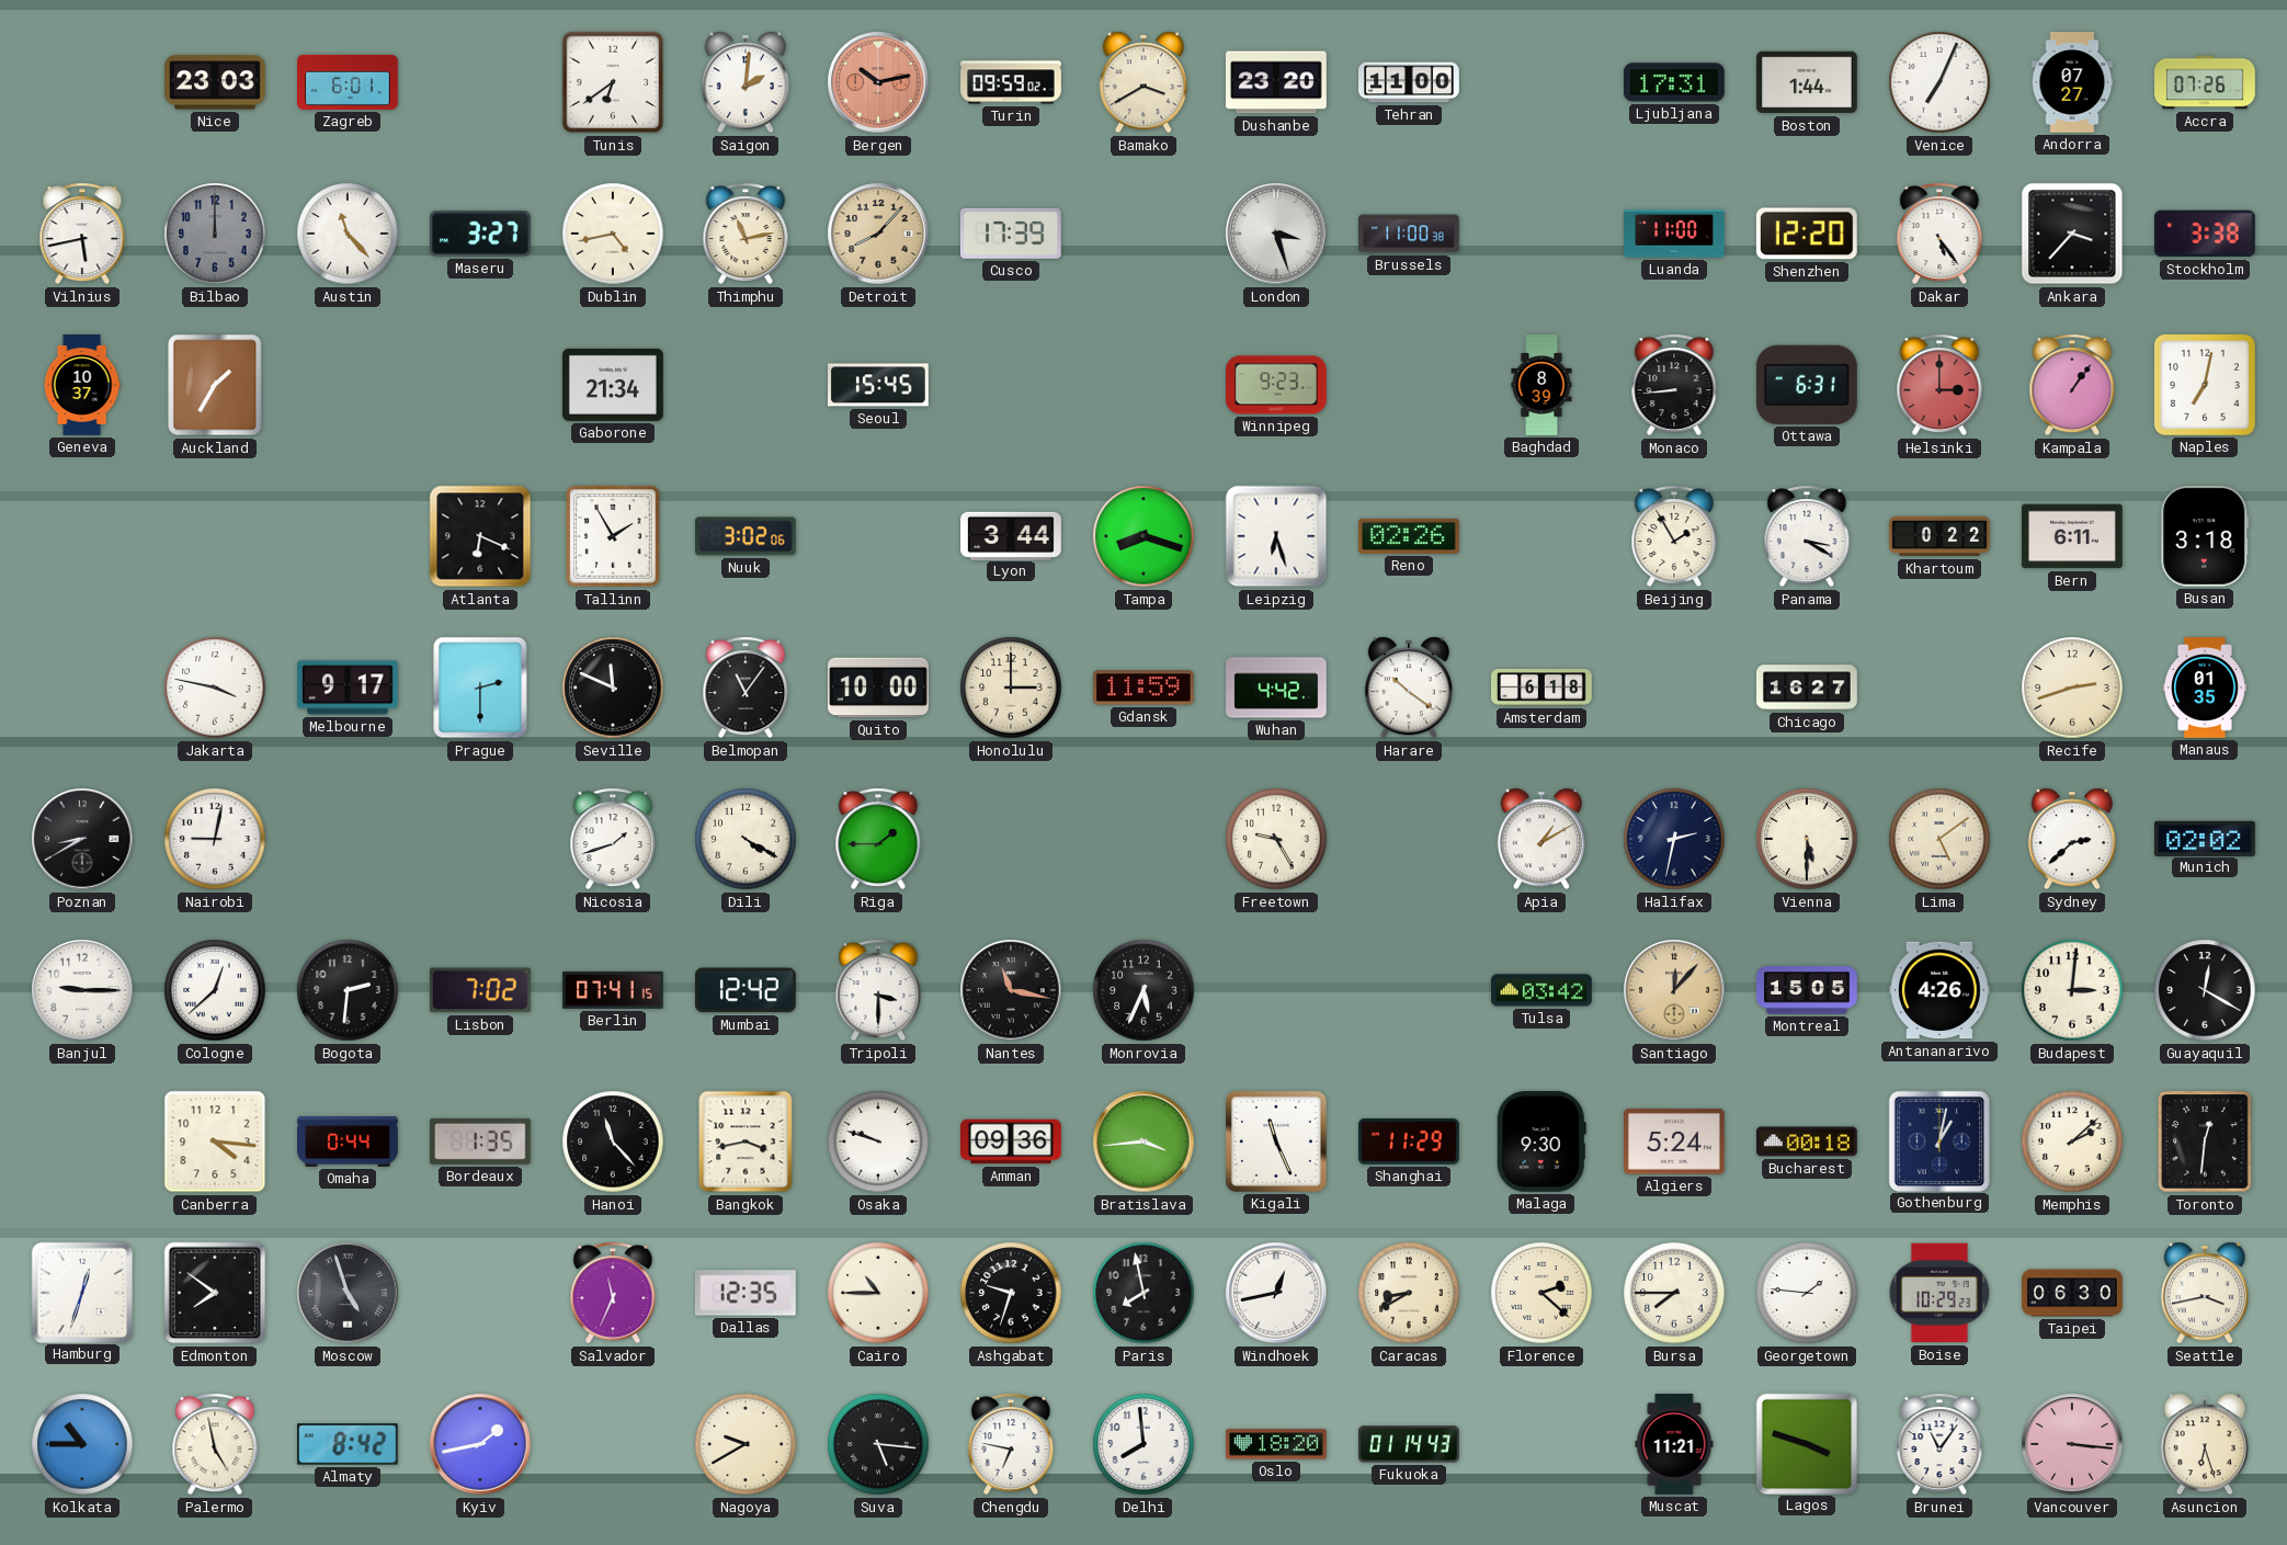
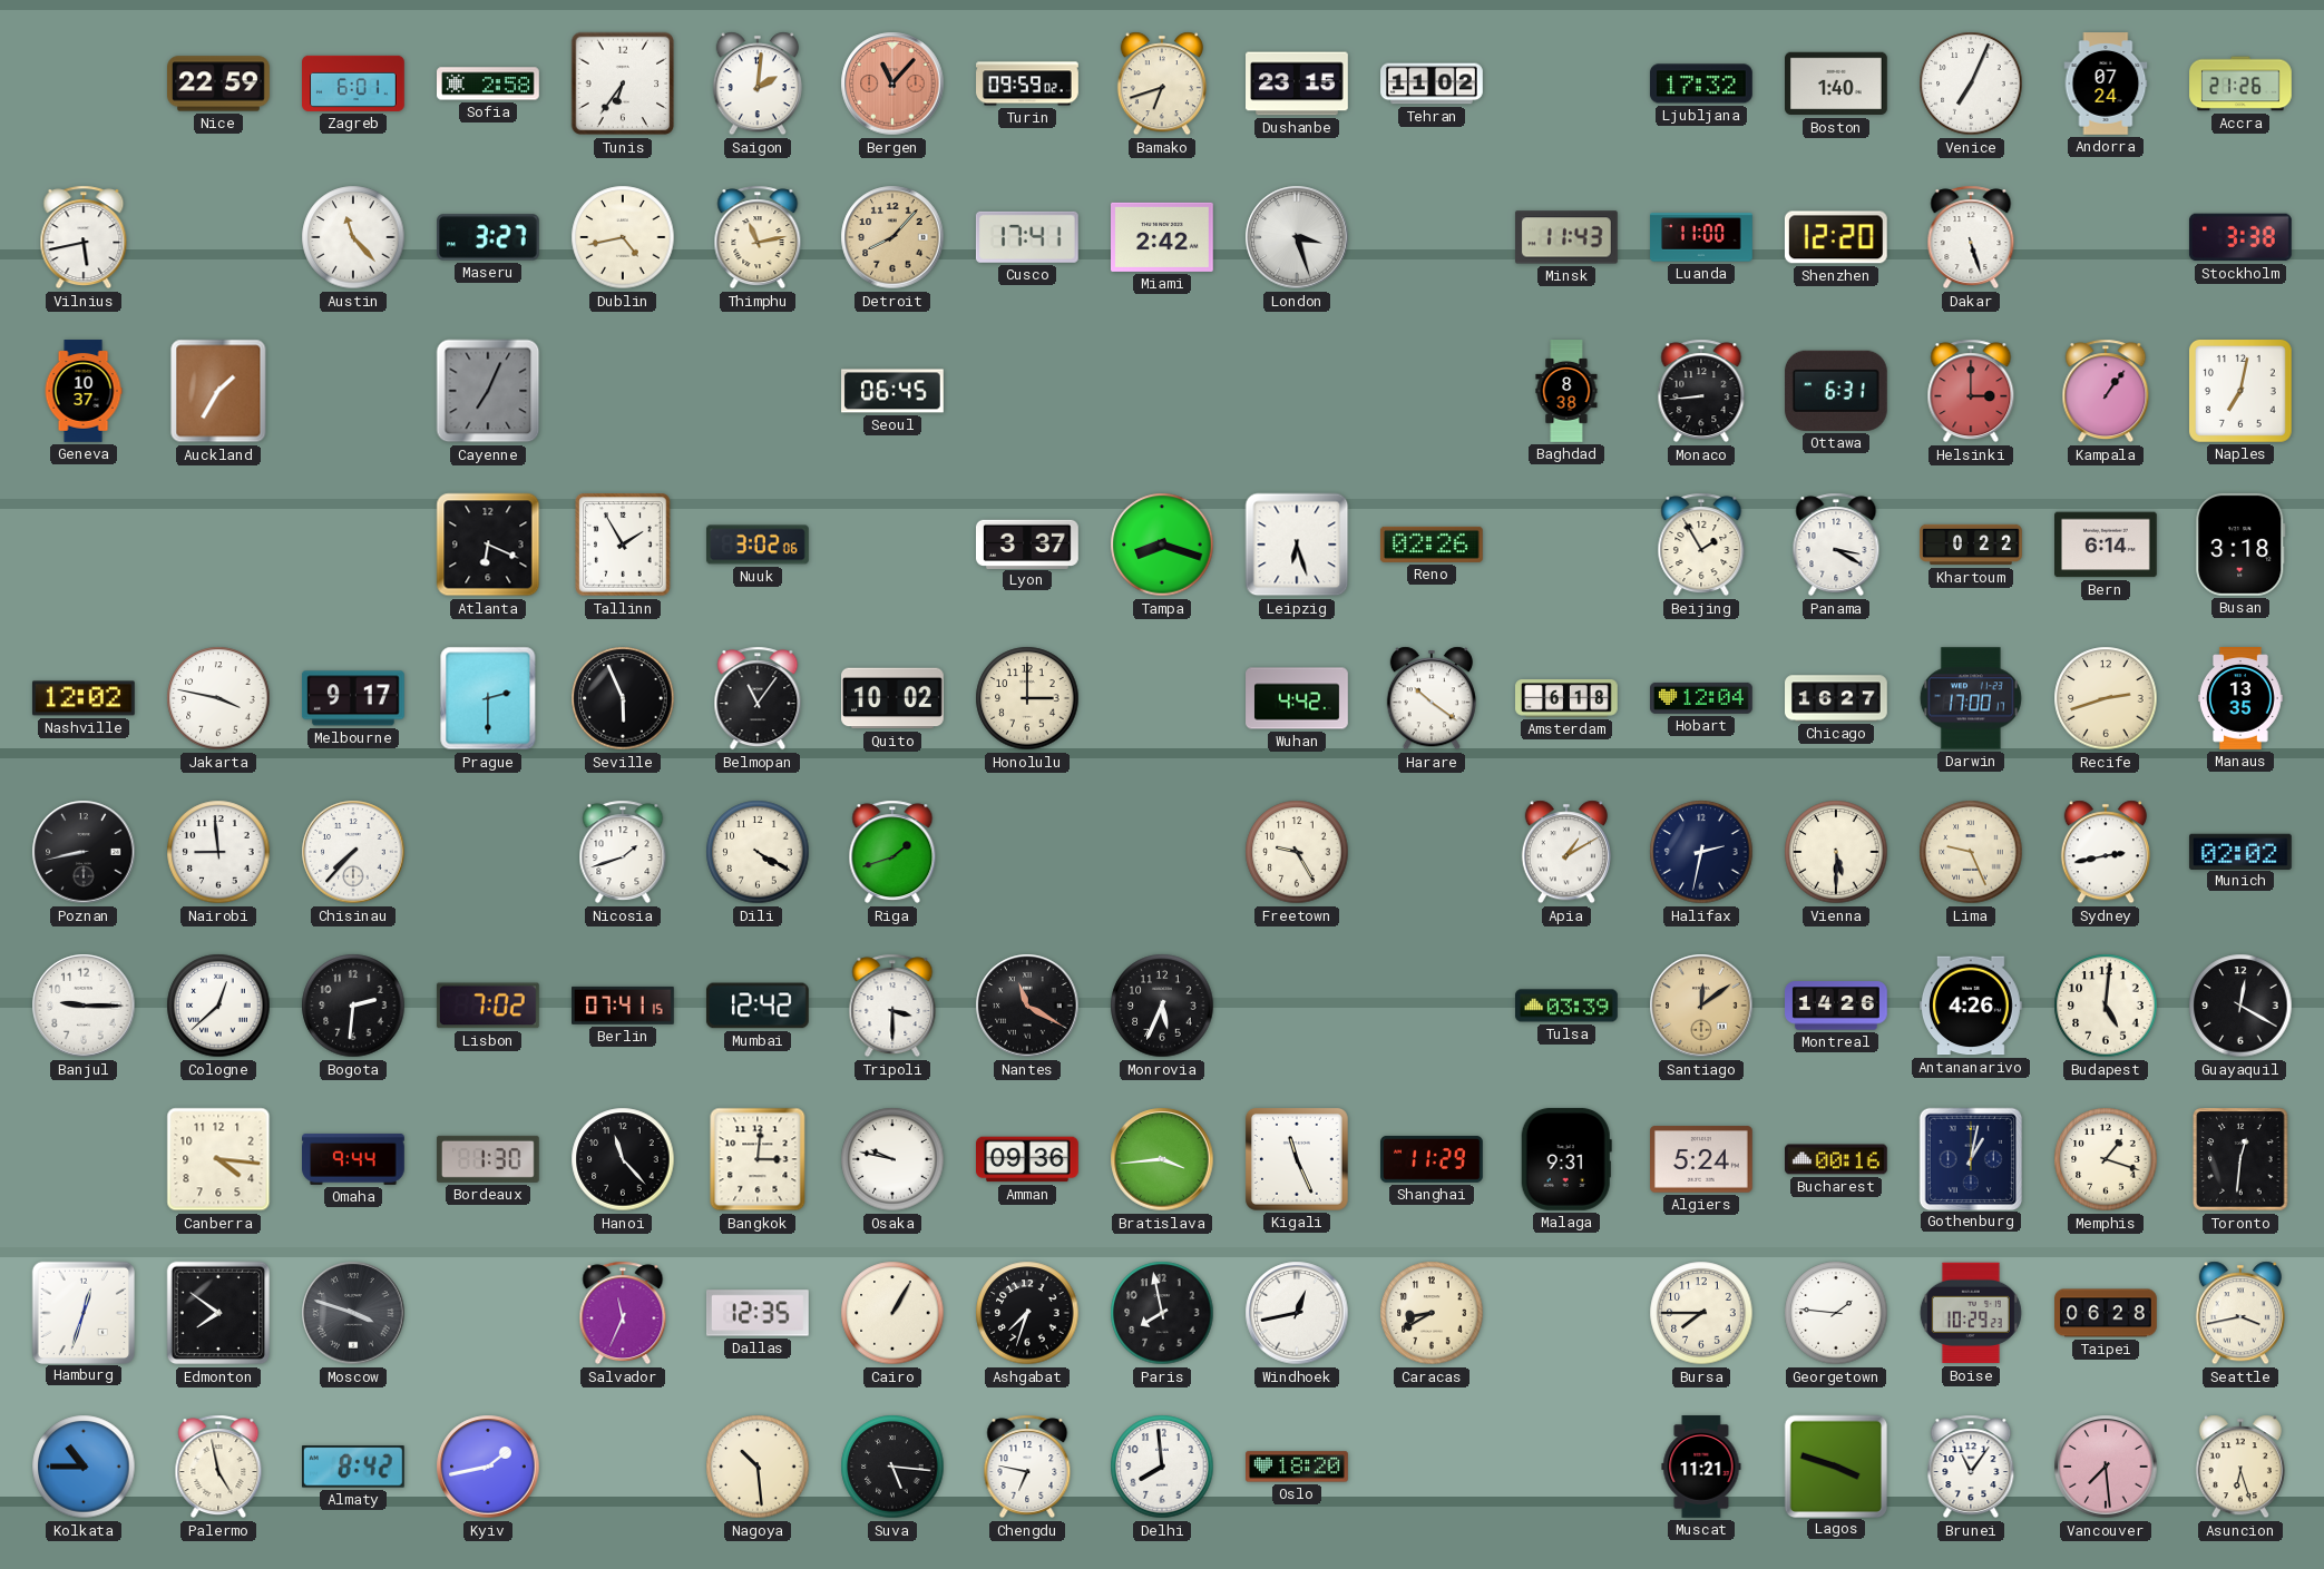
Nice: 23:03 -> 22:59 (219, 84)
Sofia: none -> 2:58 (489, 84)
Tunis: 6:39 -> 6:36 (623, 84)
Bergen: 10:13 -> 11:07 (892, 84)
Bamako: 3:40 -> 6:42 (1162, 84)
Dushanbe: 23:20 -> 23:15 (1298, 84)
Tehran: 11:00 -> 11:02 (1432, 84)
Ljubljana: 17:31 -> 17:32 (1701, 84)
Boston: 1:44 -> 1:40 (1837, 84)
Andorra: 07:27 -> 07:24 (2106, 84)
Accra: 07:26 -> 21:26 (2240, 84)
Bilbao: 12:00 -> none (215, 234)
Cusco: 17:39 -> 17:41 (1027, 237)
Miami: none -> 2:42 (1163, 237)
Brussels: 11:00 -> none (1410, 234)
Minsk: none -> 11:43 (1566, 237)
Dakar: 5:24 -> 5:27 (1971, 237)
Ankara: 3:37 -> none (2072, 234)
Cayenne: none -> 7:04 (488, 391)
Gaborone: 21:34 -> none (614, 385)
Seoul: 15:45 -> 06:45 (894, 391)
Winnipeg: 9:23 -> none (1277, 385)
Baghdad: 8:39 -> 8:38 (1566, 391)
Lyon: 3:44 -> 3:37 (1028, 543)
Bern: 6:11 -> 6:14 (2107, 545)
Nashville: none -> 12:02 (84, 698)
Seville: 11:49 -> 5:56 (623, 698)
Quito: 10:00 -> 10:02 (894, 698)
Gdansk: 11:59 -> none (1143, 688)
Hobart: none -> 12:04 (1702, 698)
Darwin: none -> 17:00 (1971, 698)
Manaus: 01:35 -> 13:35 (2240, 699)
Poznan: 8:40 -> 8:43 (84, 852)
Nairobi: 9:02 -> 8:59 (218, 852)
Chisinau: none -> 7:37 (353, 852)
Riga: 1:45 -> 1:42 (892, 852)
Lima: 5:09 -> 9:26 (1971, 852)
Sydney: 2:38 -> 2:43 (2106, 852)
Nantes: 11:17 -> 11:20 (1027, 1006)
Tulsa: 03:42 -> 03:39 (1568, 1006)
Santiago: 12:07 -> 12:09 (1701, 1006)
Montreal: 15:05 -> 14:26 (1837, 1006)
Budapest: 3:01 -> 5:01 (2106, 1006)
Omaha: 0:44 -> 9:44 (353, 1159)
Bordeaux: 1:35 -> 1:30 (488, 1159)
Bangkok: 3:43 -> 3:01 (758, 1159)
Osaka: 9:48 -> 9:47 (892, 1159)
Malaga: 9:30 -> 9:31 (1566, 1159)
Bucharest: 00:18 -> 00:16 (1837, 1159)
Memphis: 2:08 -> 1:18 (2106, 1159)
Moscow: 4:57 -> 3:48 (353, 1313)
Cairo: 10:45 -> 1:05 (892, 1313)
Ashgabat: 9:33 -> 7:33 (1027, 1313)
Florence: 2:22 -> none (1541, 1293)
Taipei: 06:30 -> 06:28 (2106, 1313)
Nagoya: 9:40 -> 10:29 (758, 1467)
Fukuoka: 01:14 -> none (1410, 1444)
Vancouver: 3:16 -> 7:29 (2106, 1467)
